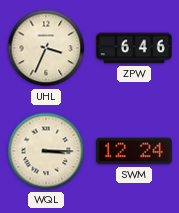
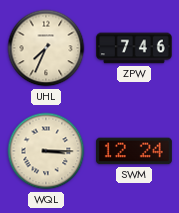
UHL: 3:34 -> 7:34 (46, 48)
ZPW: 6:46 -> 7:46 (134, 48)
